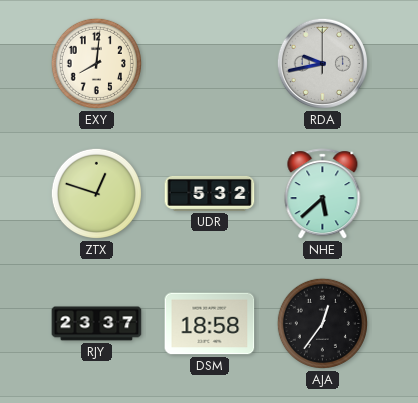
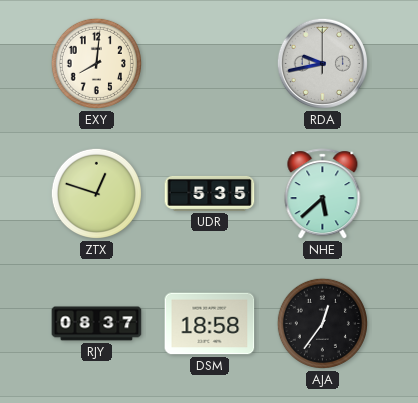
UDR: 5:32 -> 5:35 (210, 193)
RJY: 23:37 -> 08:37 (97, 324)
